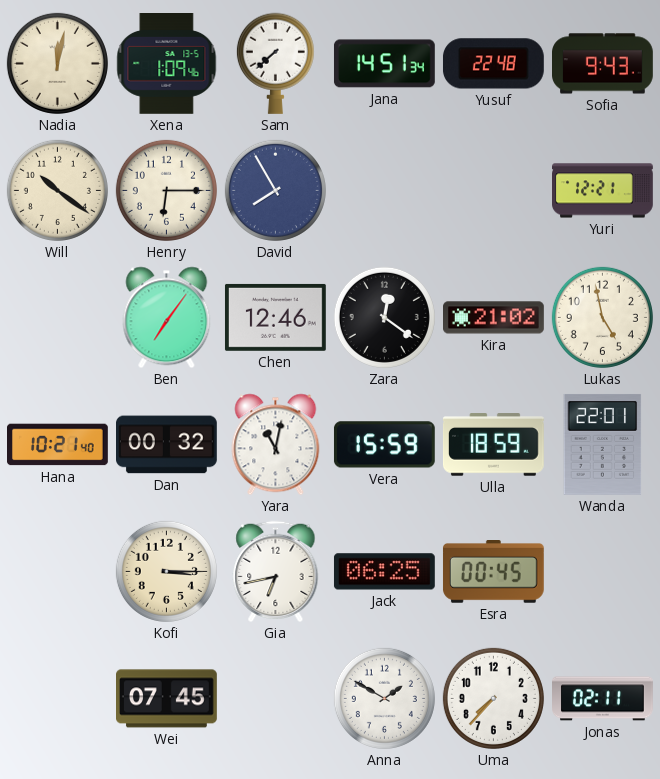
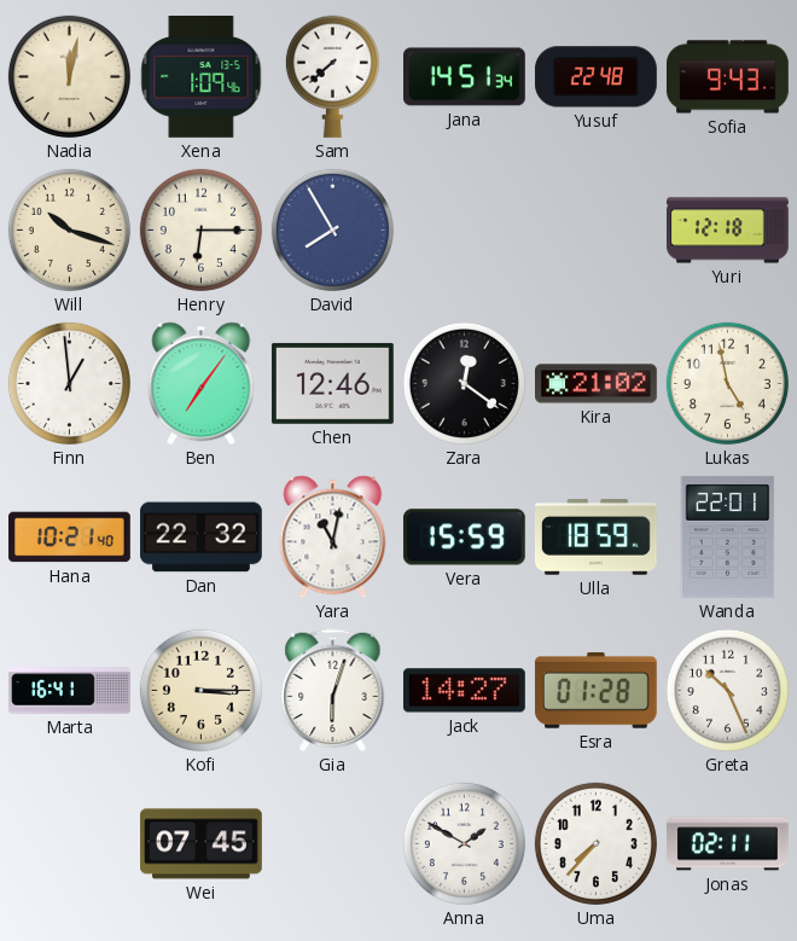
Will: 10:21 -> 10:18 (69, 230)
Yuri: 12:21 -> 12:18 (728, 231)
Finn: none -> 12:59 (69, 383)
Dan: 00:32 -> 22:32 (202, 538)
Marta: none -> 16:41 (70, 691)
Gia: 6:43 -> 6:03 (333, 691)
Jack: 06:25 -> 14:27 (464, 691)
Esra: 00:45 -> 01:28 (595, 691)
Greta: none -> 10:26 (727, 690)
